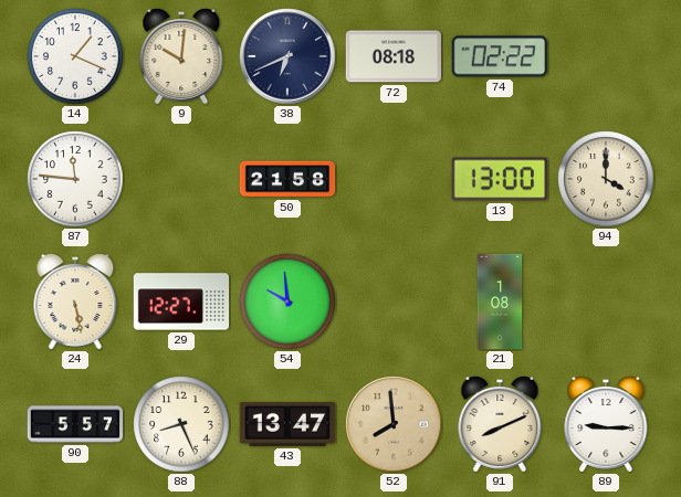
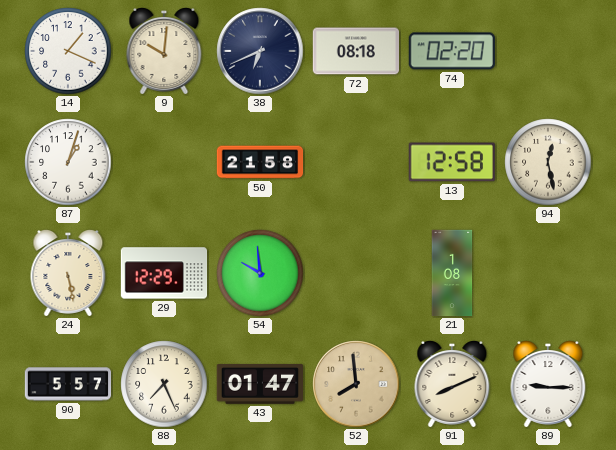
74: 02:22 -> 02:20 (452, 51)
87: 11:46 -> 1:03 (68, 162)
13: 13:00 -> 12:58 (452, 162)
94: 4:00 -> 12:28 (548, 162)
29: 12:27 -> 12:29 (164, 273)
88: 8:26 -> 7:26 (164, 384)
43: 13:47 -> 01:47 (260, 385)
